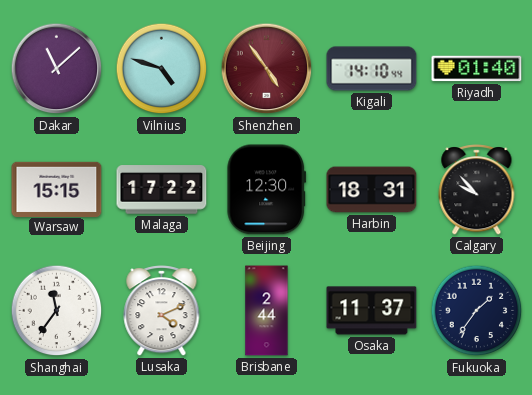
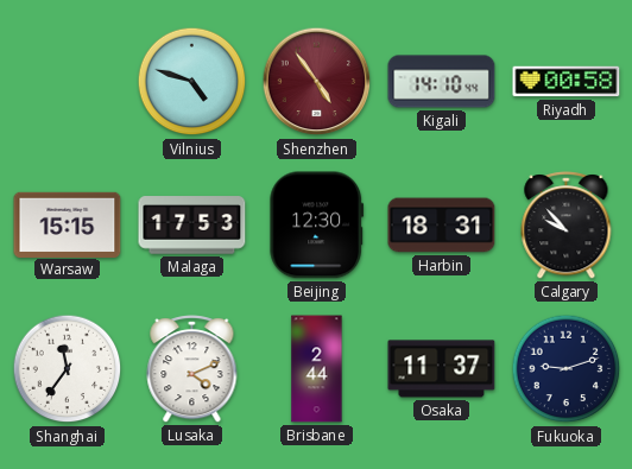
Dakar: 11:08 -> none (57, 69)
Riyadh: 01:40 -> 00:58 (567, 82)
Malaga: 17:22 -> 17:53 (192, 226)
Fukuoka: 1:36 -> 9:12 (567, 369)
